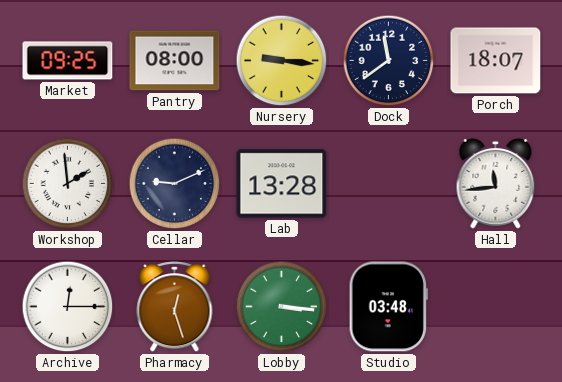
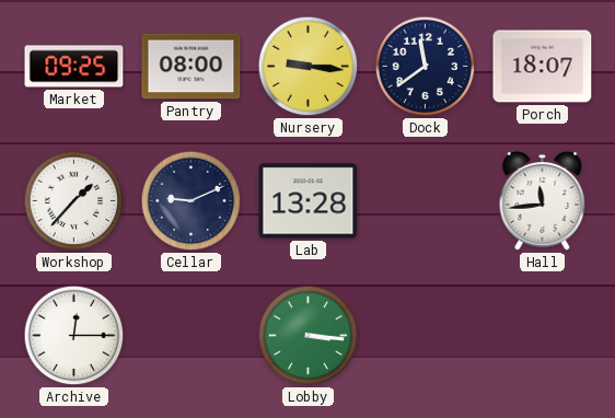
Workshop: 1:59 -> 1:37 (74, 201)
Pharmacy: 12:27 -> none (175, 307)
Studio: 03:48 -> none (388, 307)
